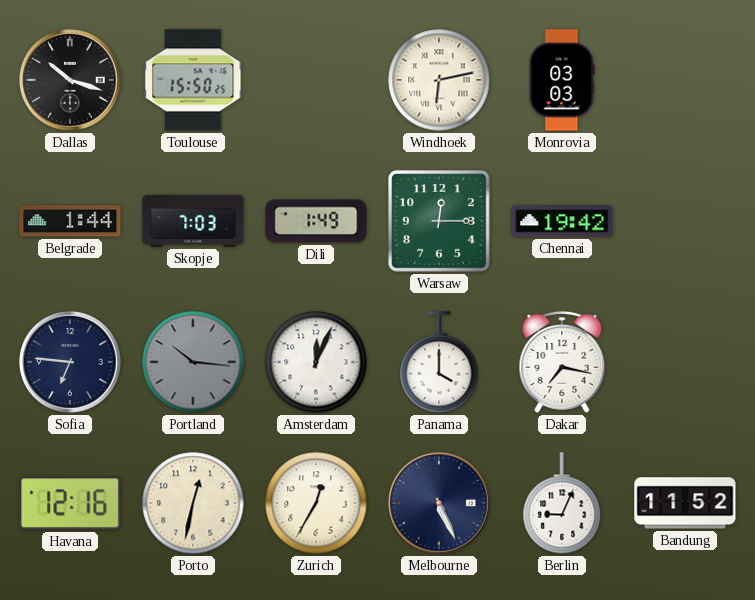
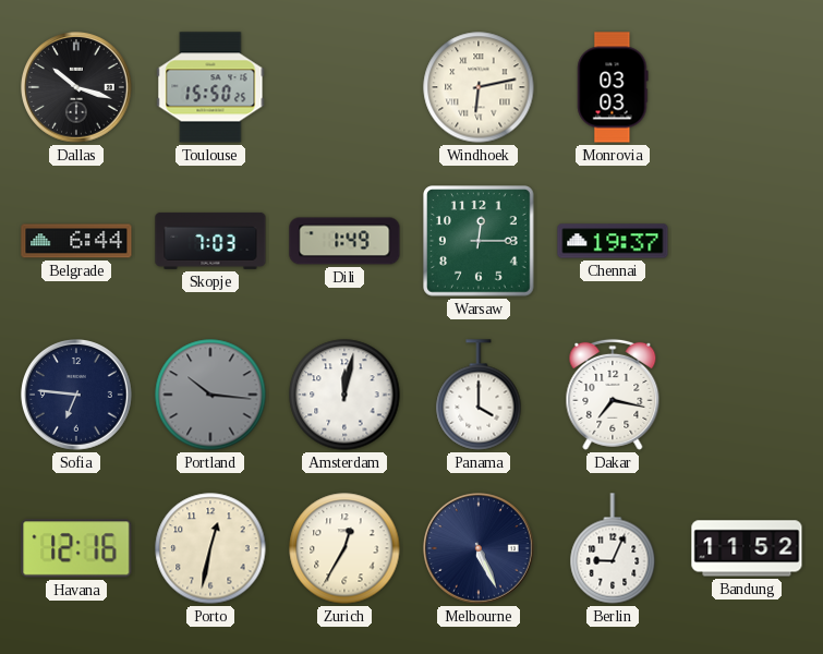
Belgrade: 1:44 -> 6:44 (76, 241)
Chennai: 19:42 -> 19:37 (613, 241)
Amsterdam: 12:04 -> 12:02 (344, 395)
